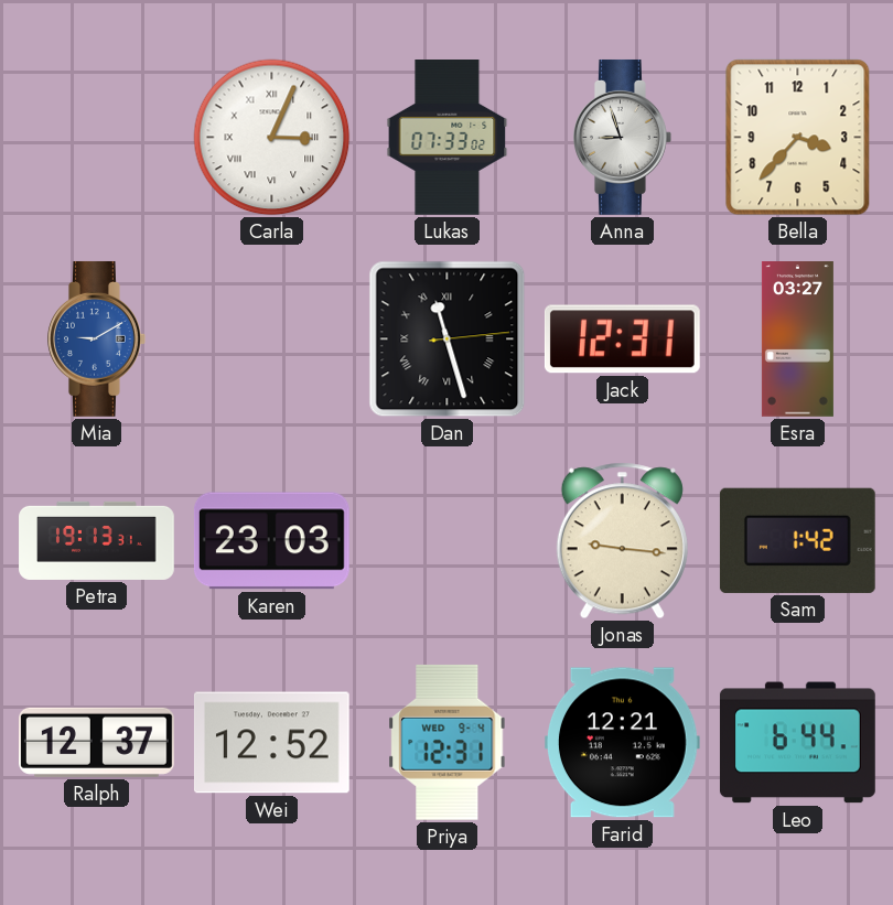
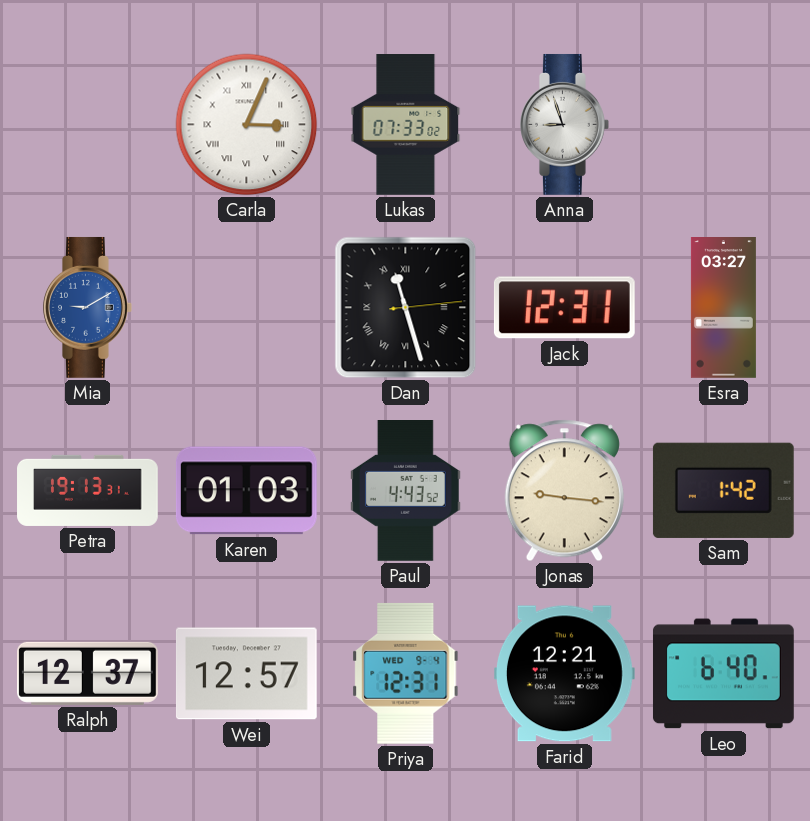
Bella: 3:37 -> none (798, 138)
Karen: 23:03 -> 01:03 (246, 491)
Paul: none -> 4:43 (406, 491)
Wei: 12:52 -> 12:57 (246, 674)
Leo: 6:44 -> 6:40 (723, 674)
